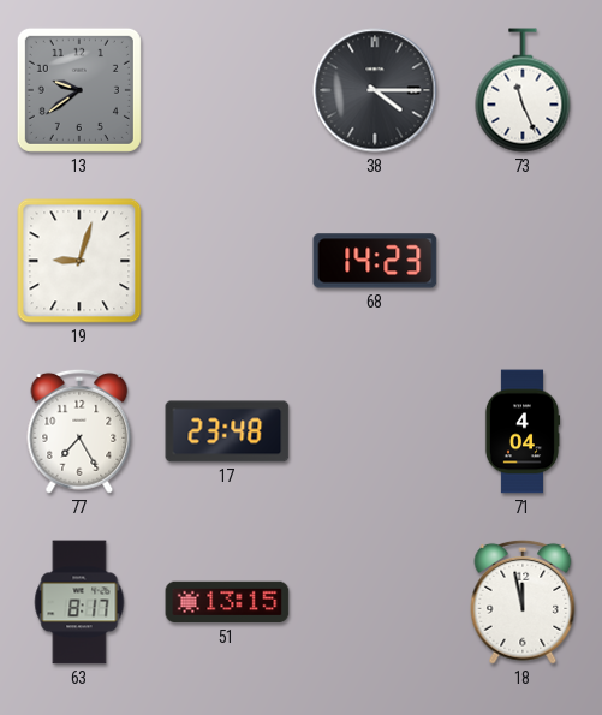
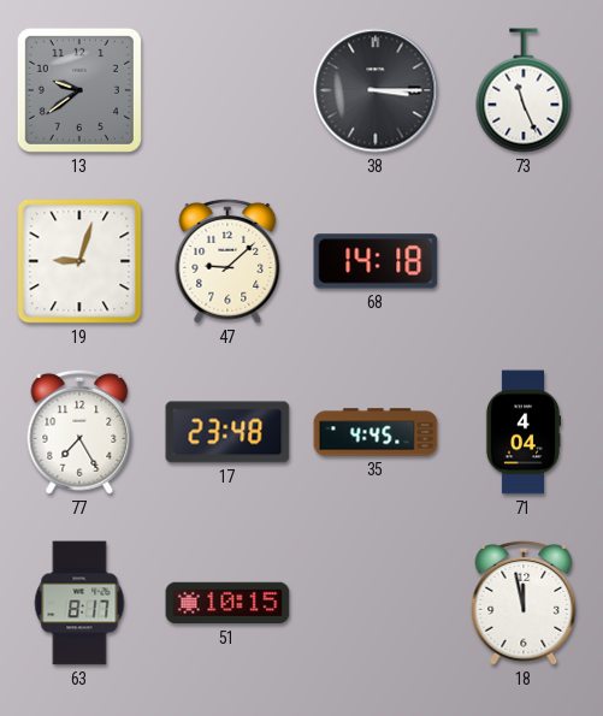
38: 4:15 -> 3:15 (376, 90)
47: none -> 9:08 (227, 261)
68: 14:23 -> 14:18 (376, 261)
35: none -> 4:45 (376, 432)
51: 13:15 -> 10:15 (227, 603)
